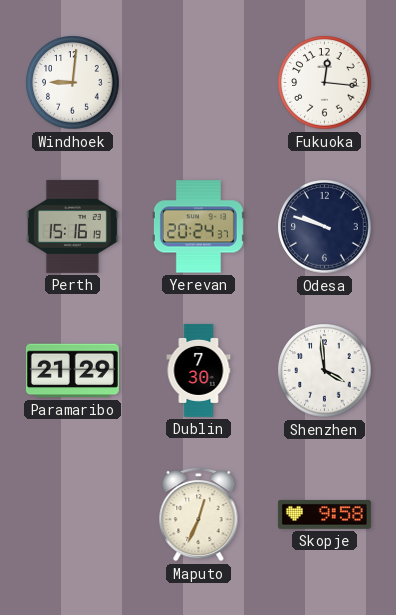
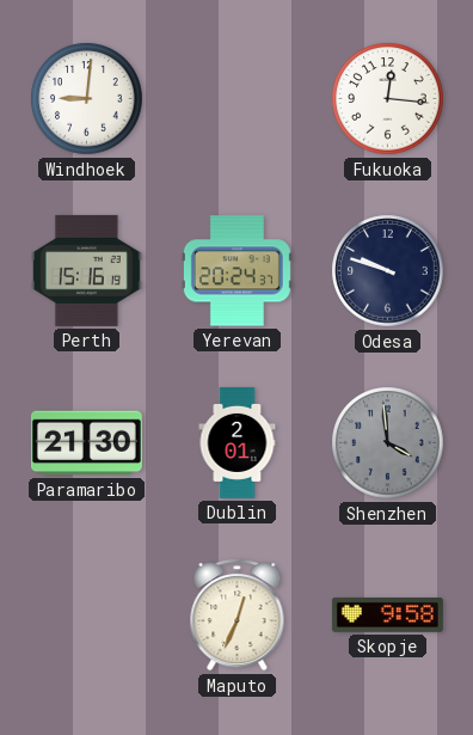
Paramaribo: 21:29 -> 21:30 (86, 443)
Dublin: 7:30 -> 2:01 (238, 442)
Shenzhen dial: white -> grey (388, 443)
